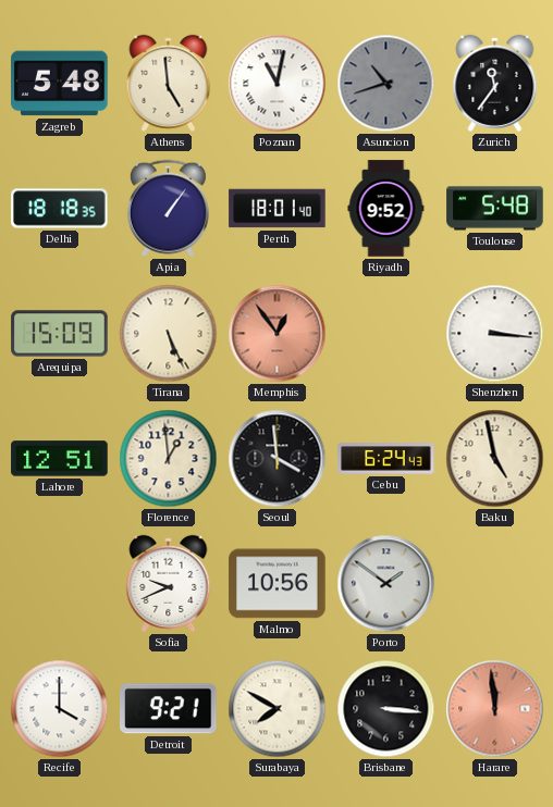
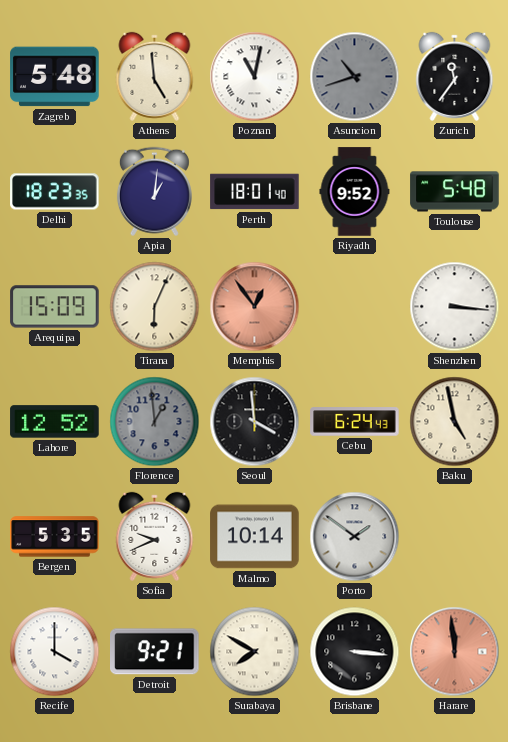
Delhi: 18:18 -> 18:23 (55, 192)
Apia: 1:06 -> 1:01 (154, 192)
Tirana: 5:26 -> 6:04 (155, 307)
Lahore: 12:51 -> 12:52 (55, 422)
Florence dial: cream -> grey (155, 422)
Bergen: none -> 5:35 (55, 537)
Malmo: 10:56 -> 10:14 (255, 537)
